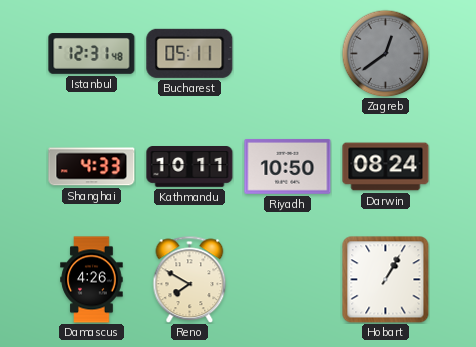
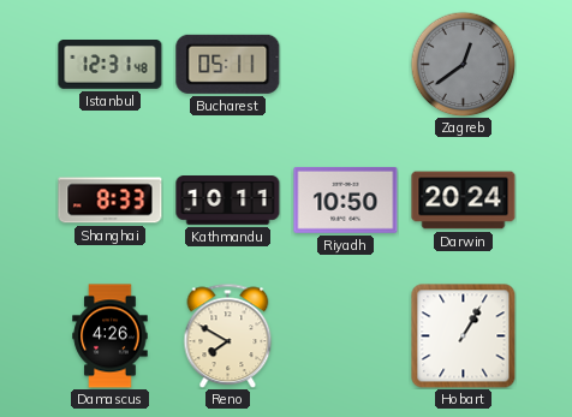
Shanghai: 4:33 -> 8:33 (111, 201)
Darwin: 08:24 -> 20:24 (464, 201)
